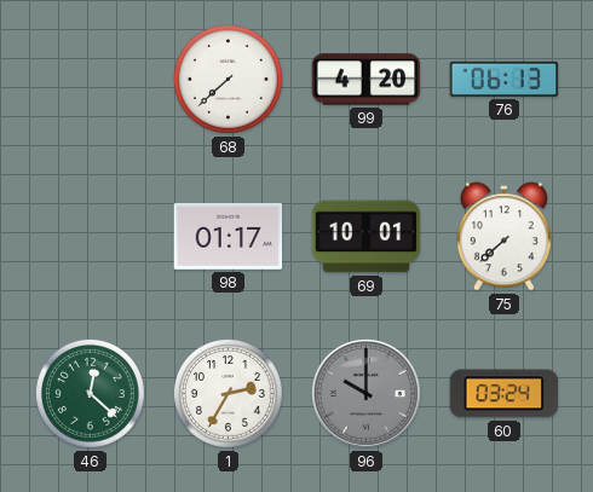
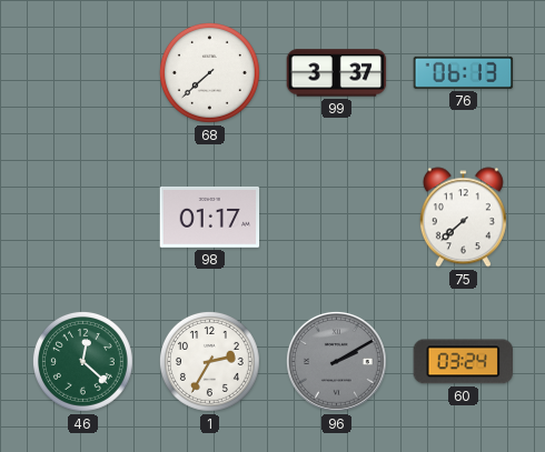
99: 4:20 -> 3:37 (337, 73)
69: 10:01 -> none (367, 237)
96: 10:00 -> 2:10 (336, 361)
